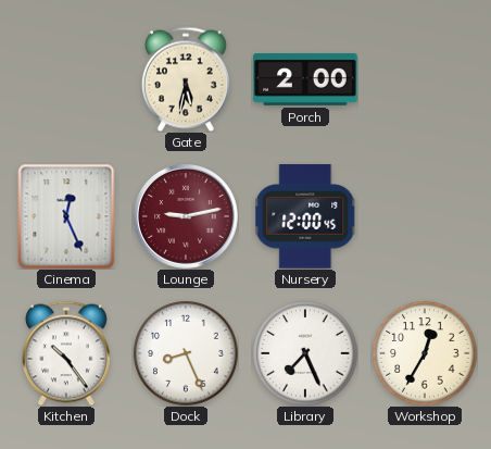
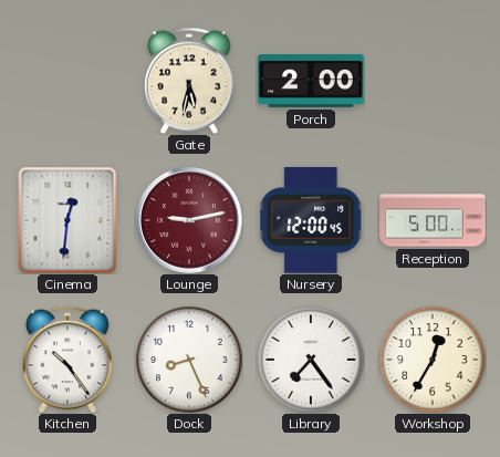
Cinema: 12:26 -> 12:31 (67, 220)
Reception: none -> 5:00 (433, 220)
Library: 7:26 -> 7:24 (311, 360)
